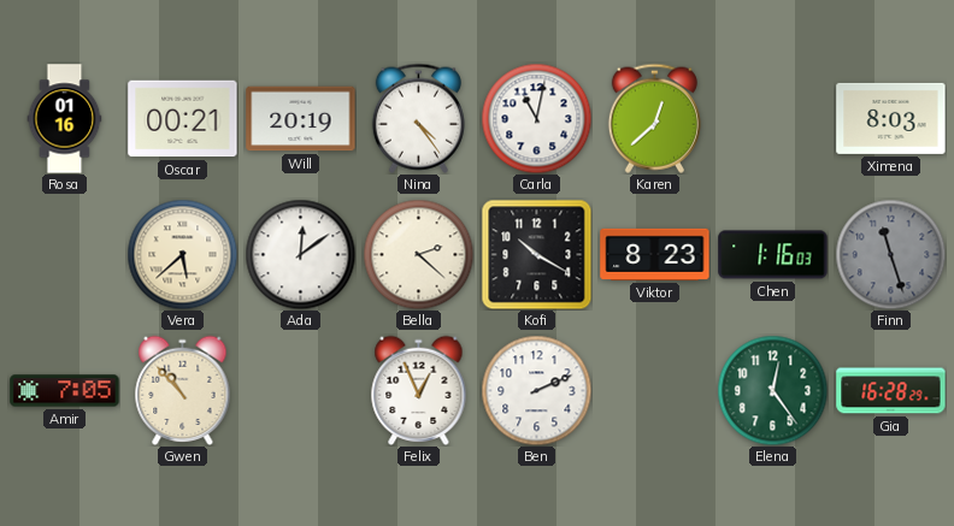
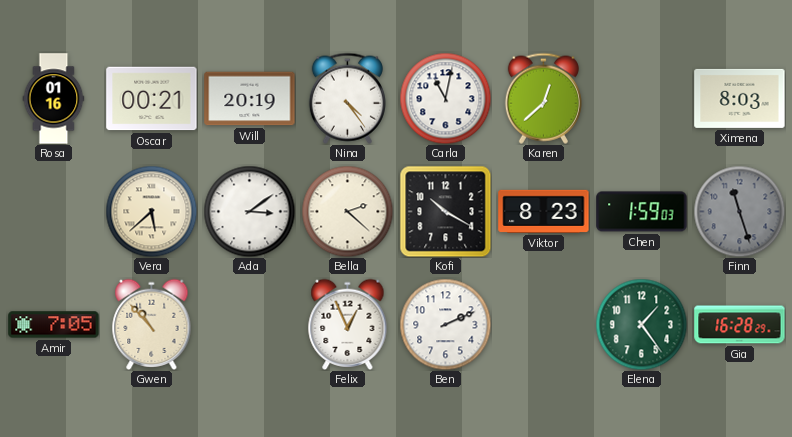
Ada: 12:09 -> 3:09 (249, 211)
Chen: 1:16 -> 1:59 (642, 212)
Elena: 12:24 -> 1:24 (641, 324)
